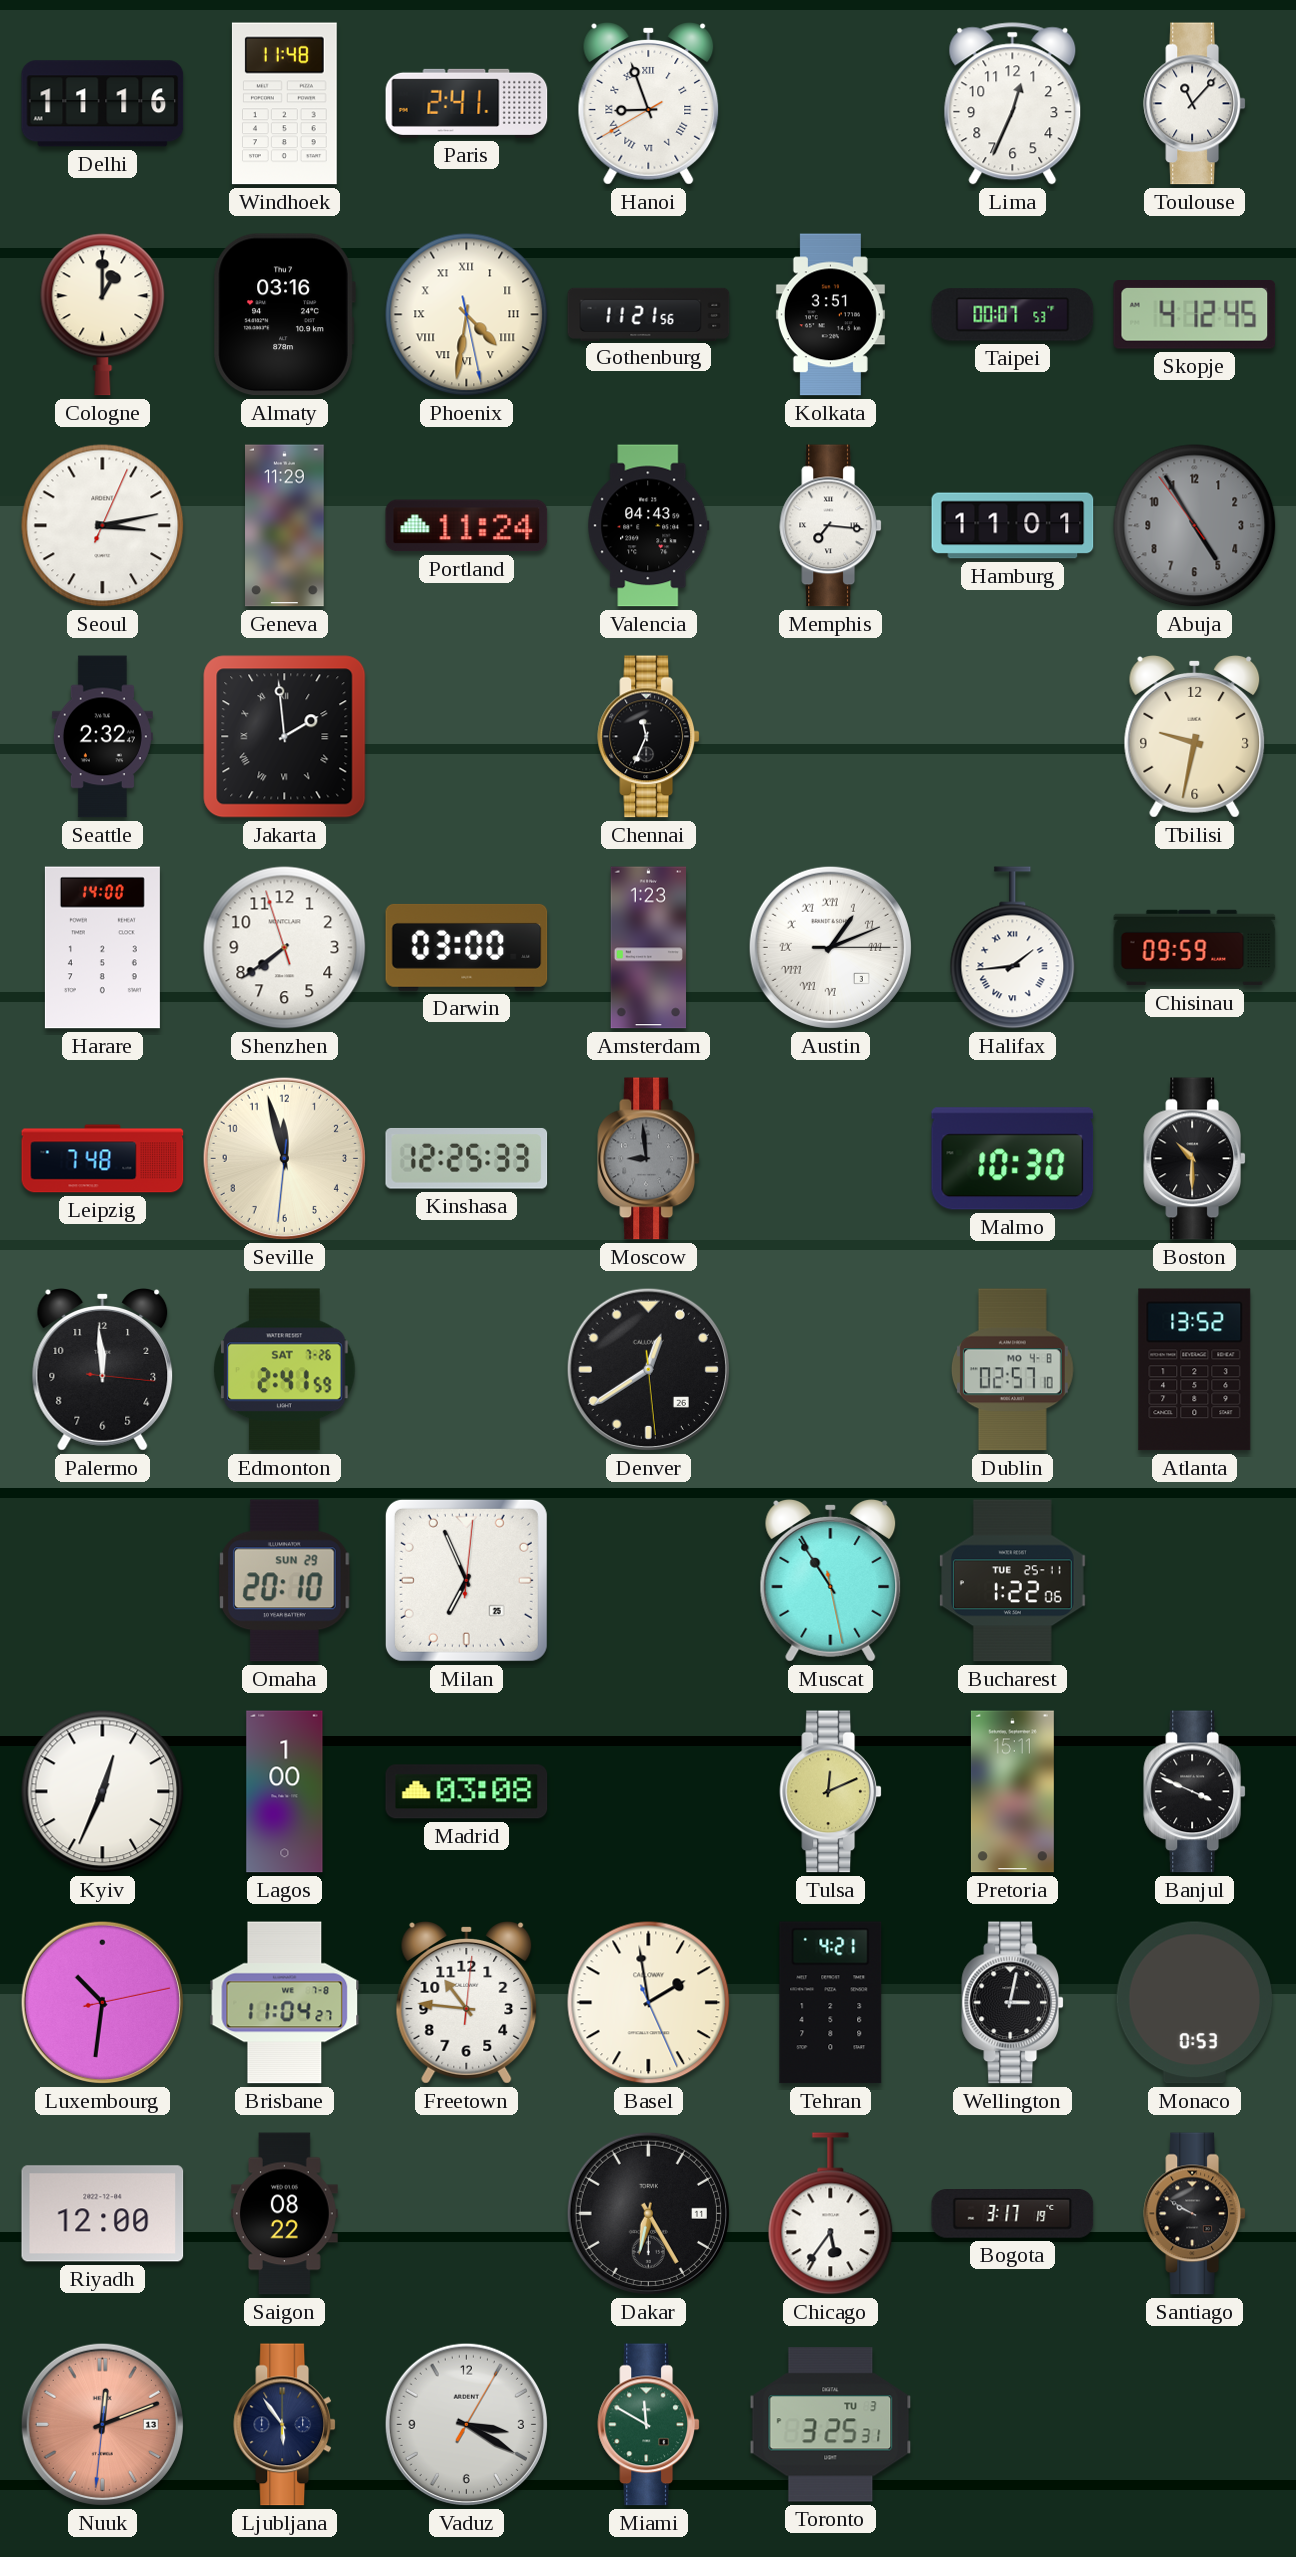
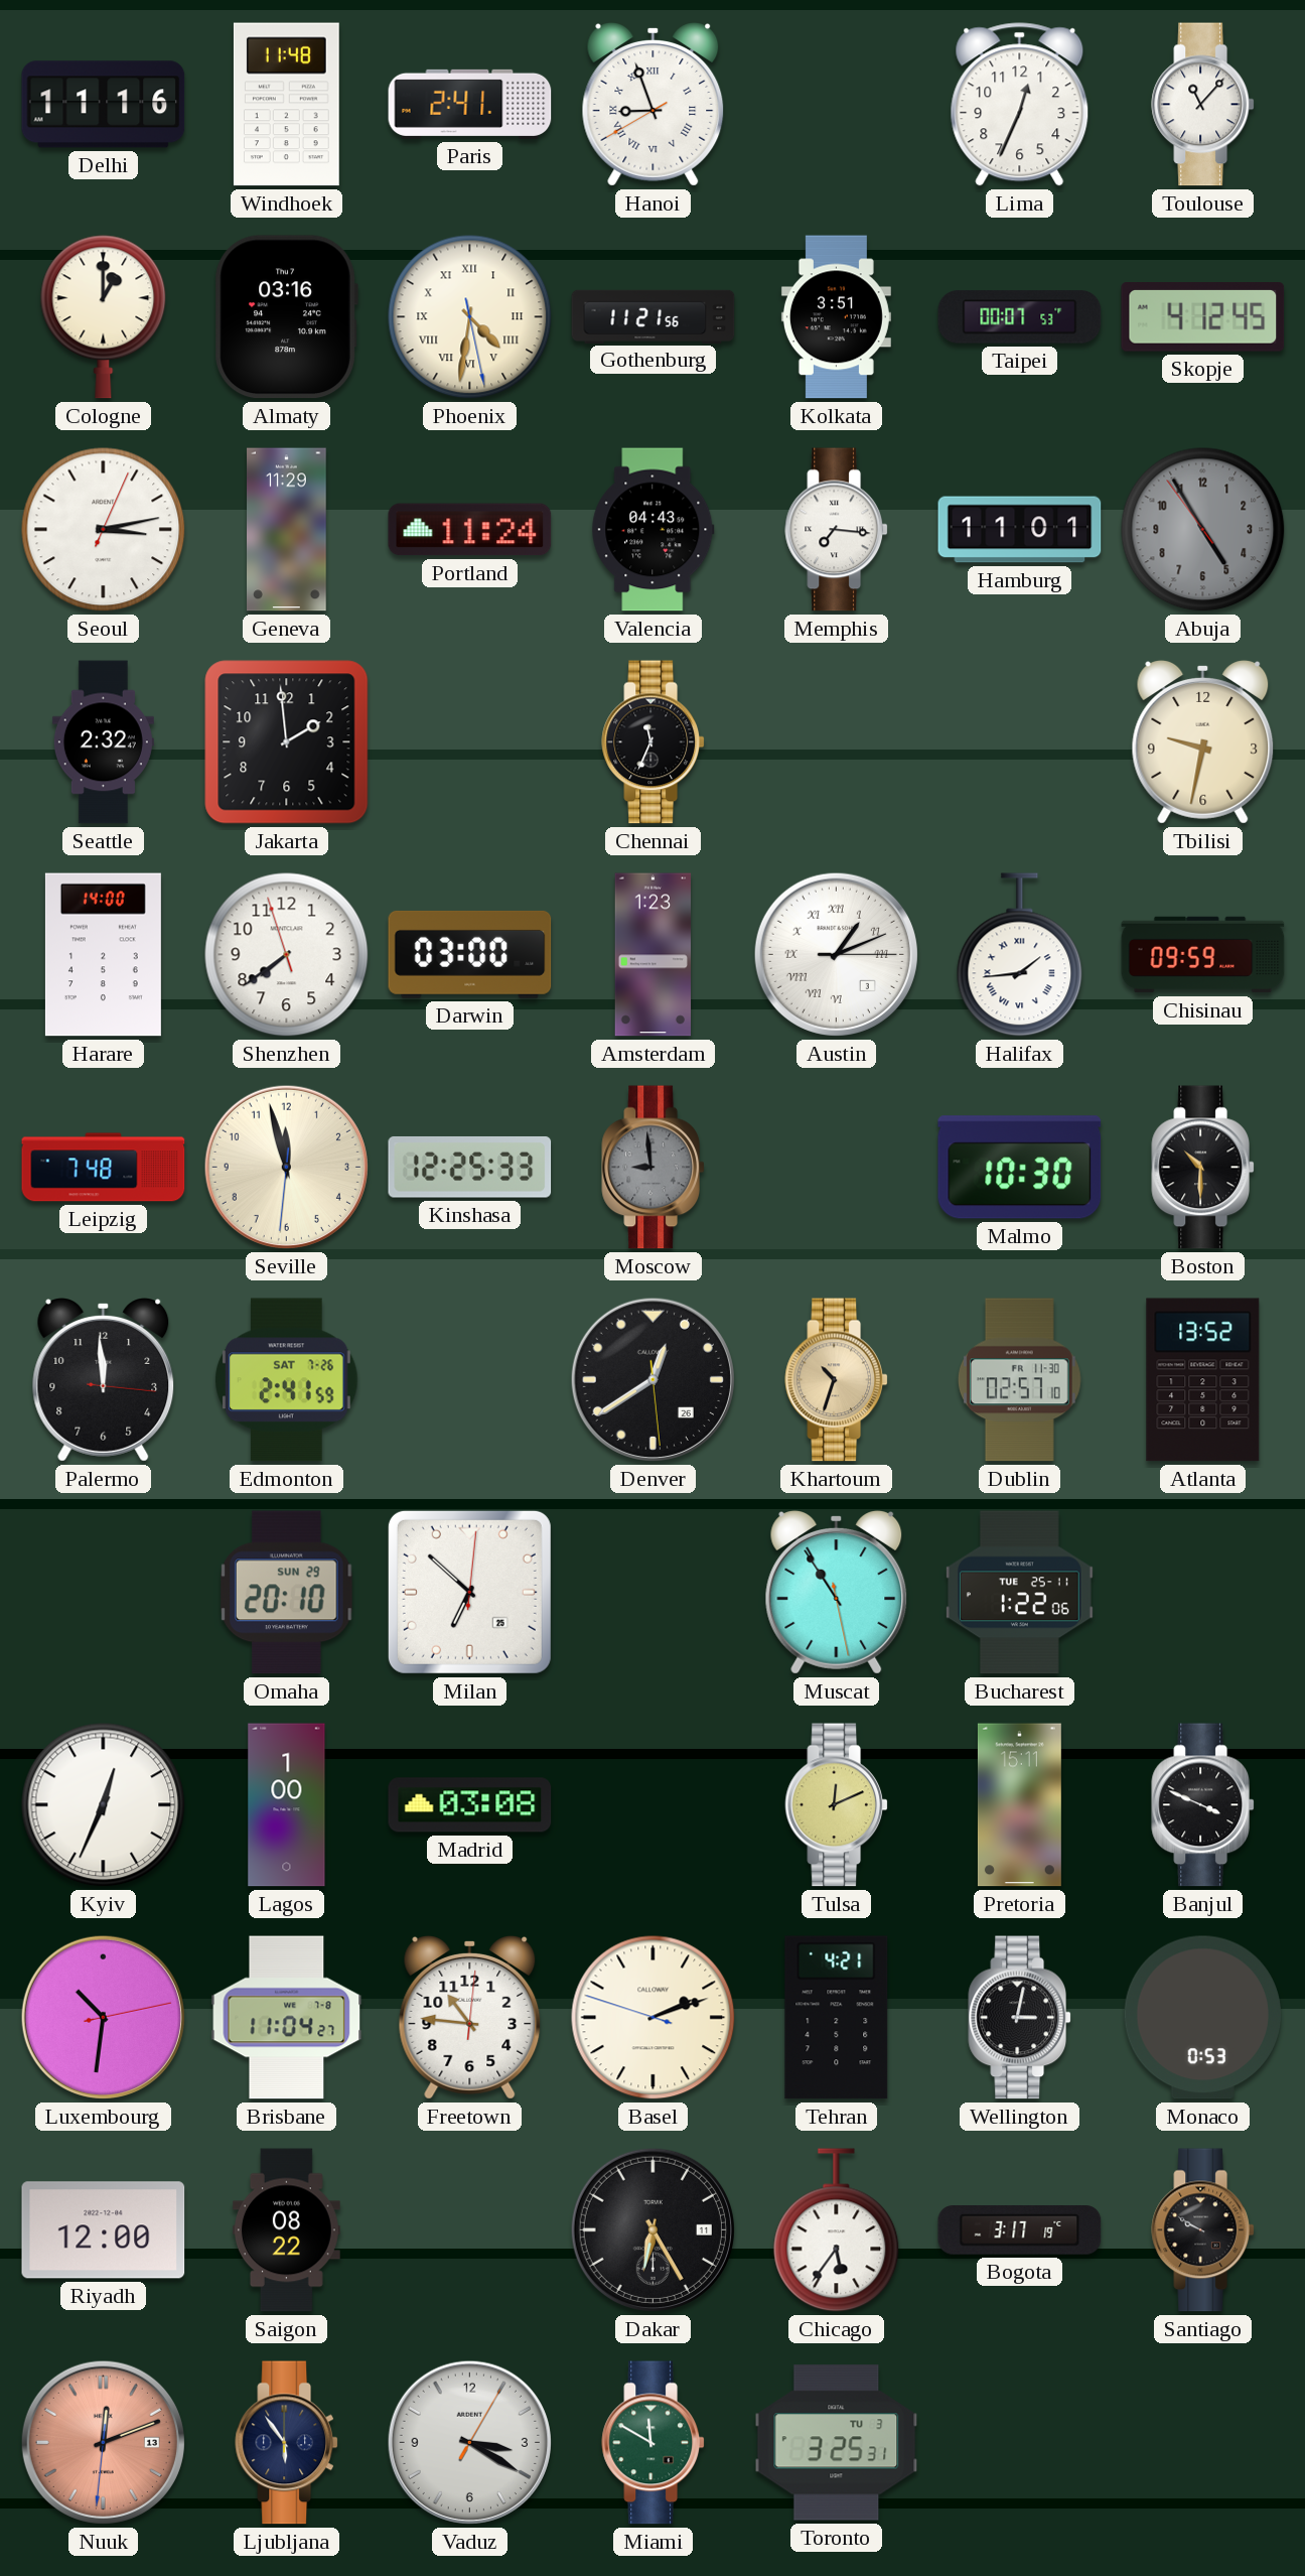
Jakarta numerals: Roman -> Arabic (287, 742)
Khartoum: none -> 10:33 (836, 1380)
Dublin date: MO 4-8 -> FR 11-30 (1019, 1380)
Milan: 6:56 -> 6:52 (469, 1592)
Basel: 1:58 -> 2:11 (654, 2018)
